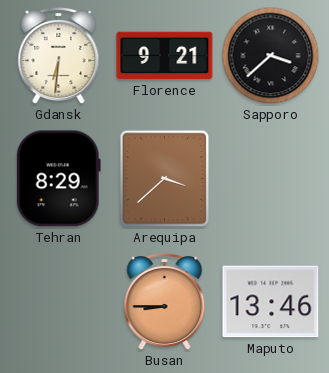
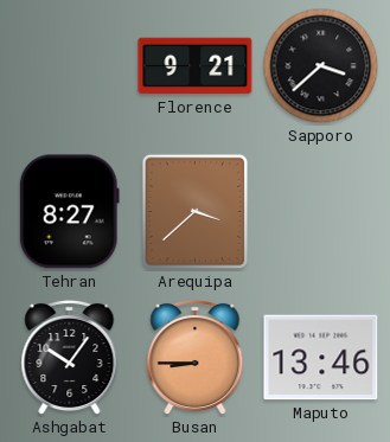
Gdansk: 6:31 -> none (59, 56)
Tehran: 8:29 -> 8:27 (69, 212)
Ashgabat: none -> 10:06 (70, 358)
